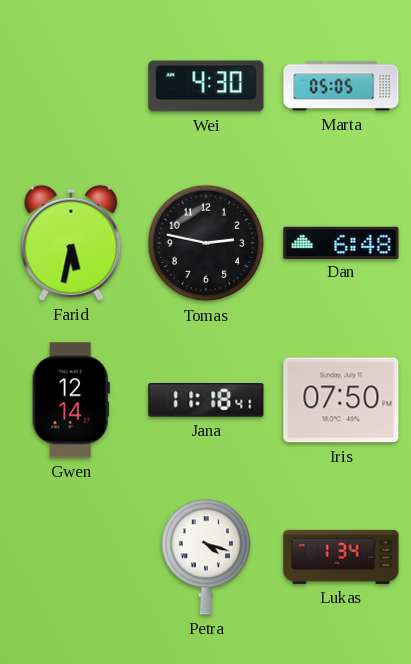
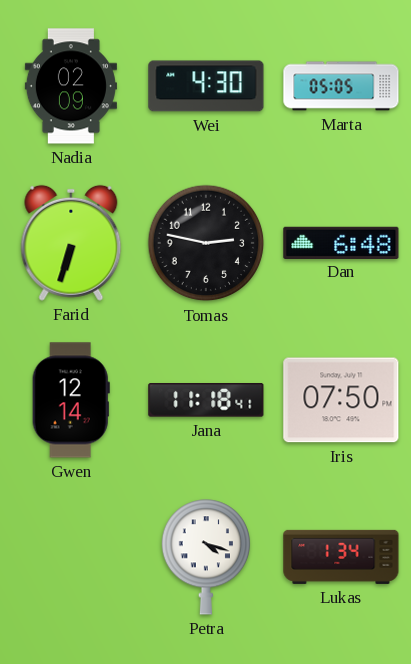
Nadia: none -> 02:09 (71, 86)
Farid: 5:32 -> 6:33 (71, 243)
